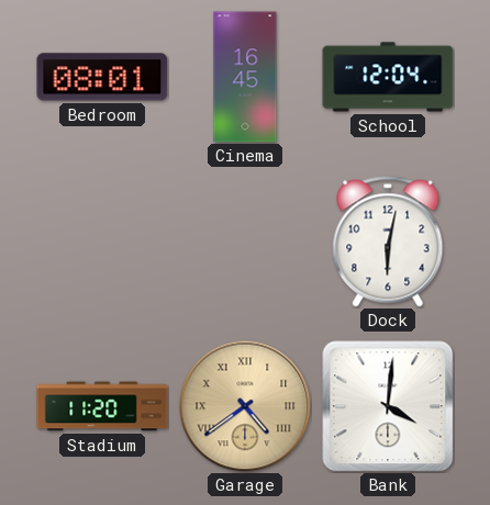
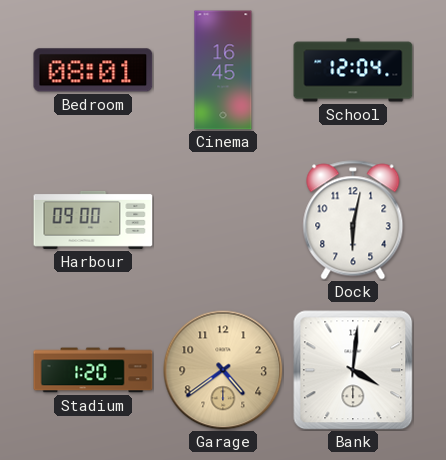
Harbour: none -> 09:00 (93, 220)
Stadium: 11:20 -> 1:20 (93, 370)
Garage numerals: Roman -> Arabic (223, 370)
